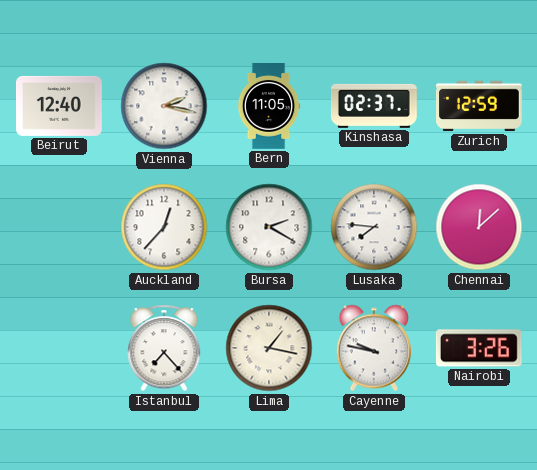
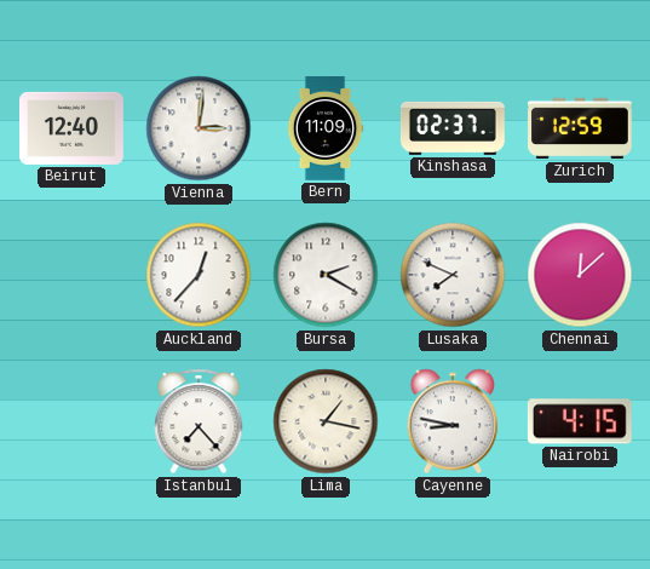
Vienna: 2:17 -> 3:01 (199, 128)
Bern: 11:05 -> 11:09 (326, 130)
Lusaka: 7:46 -> 7:49 (453, 275)
Cayenne: 9:47 -> 8:47 (453, 421)
Nairobi: 3:26 -> 4:15 (580, 421)
